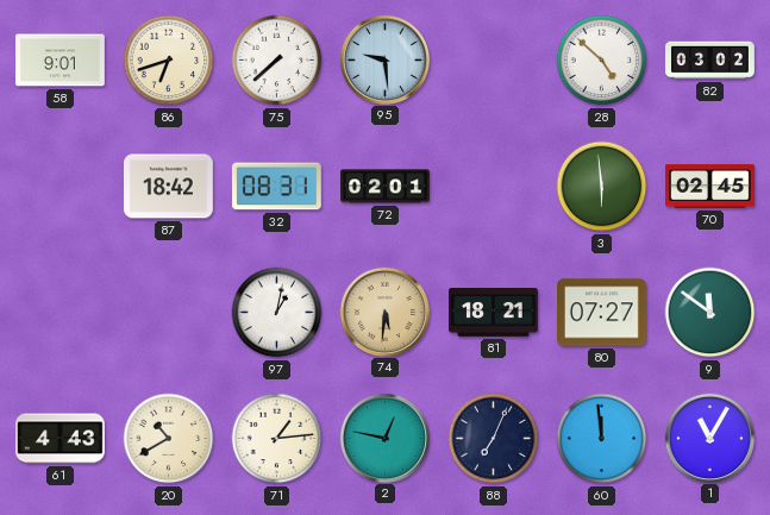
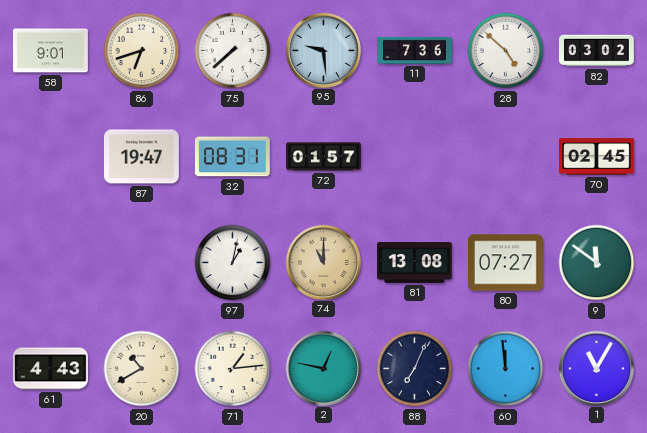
11: none -> 7:36 (415, 50)
87: 18:42 -> 19:47 (142, 157)
72: 02:01 -> 01:57 (324, 157)
3: 5:59 -> none (602, 187)
74: 5:31 -> 11:00 (323, 262)
81: 18:21 -> 13:08 (415, 263)
